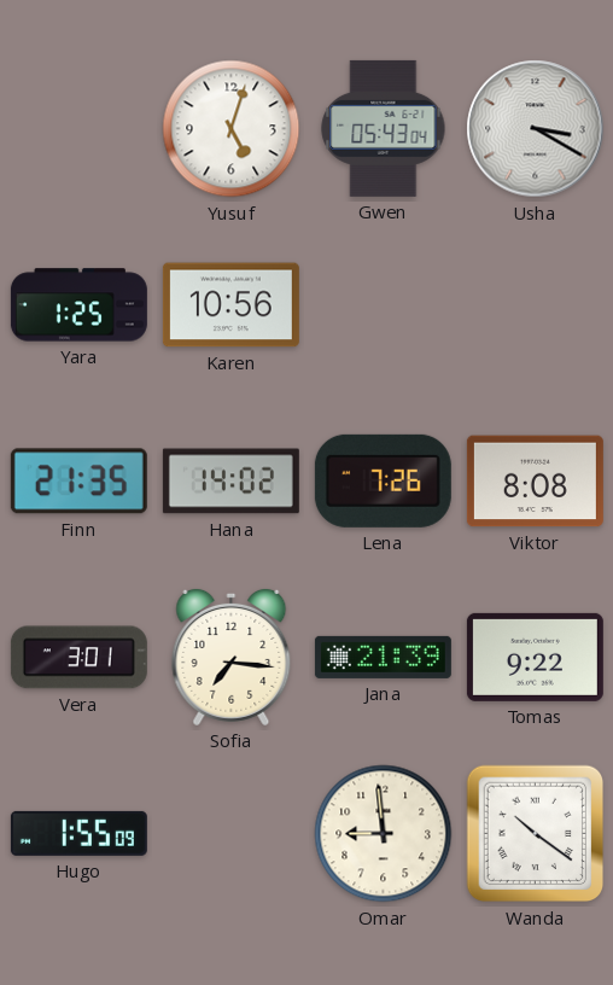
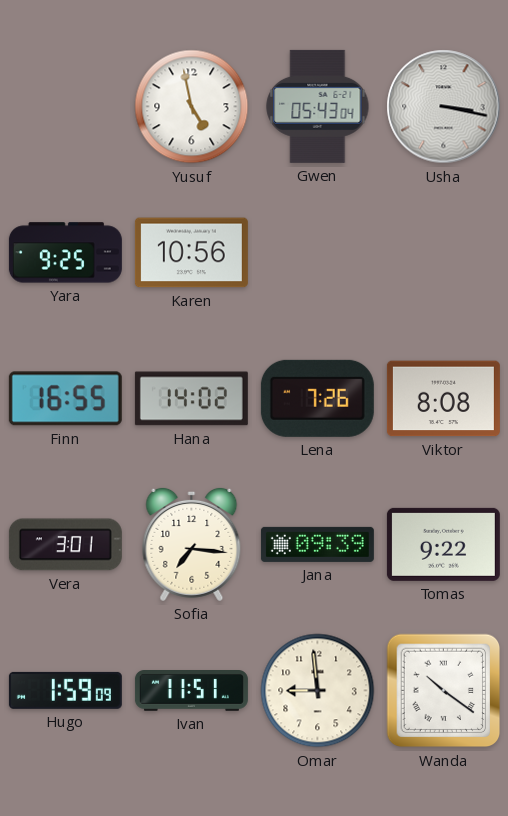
Yusuf: 5:03 -> 4:58 (192, 107)
Usha: 3:20 -> 3:17 (444, 107)
Yara: 1:25 -> 9:25 (65, 253)
Finn: 21:35 -> 16:55 (65, 399)
Jana: 21:39 -> 09:39 (317, 544)
Hugo: 1:55 -> 1:59 (65, 690)
Ivan: none -> 11:51 (191, 691)
